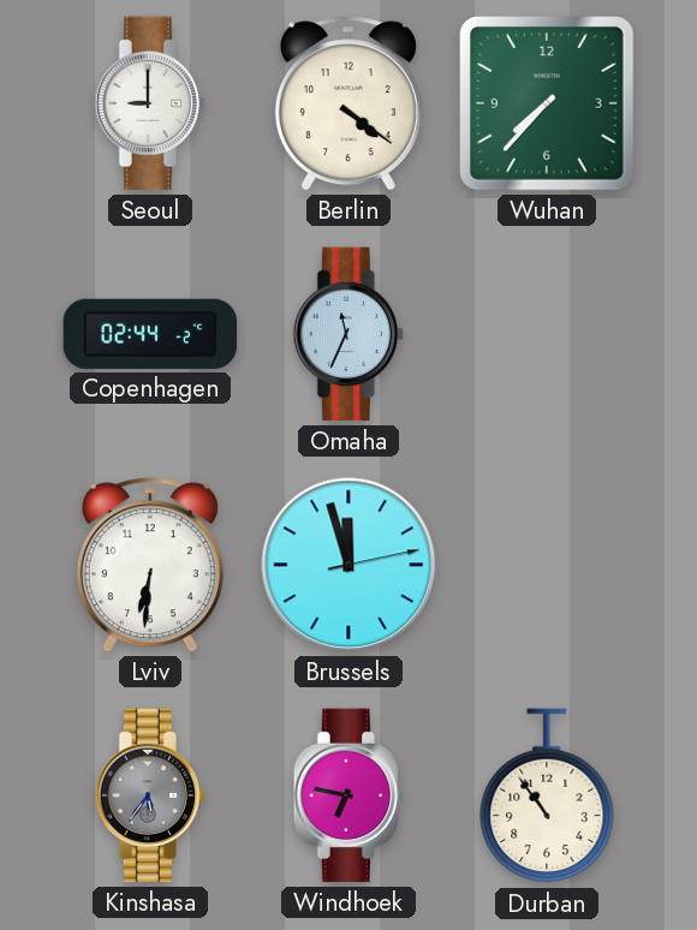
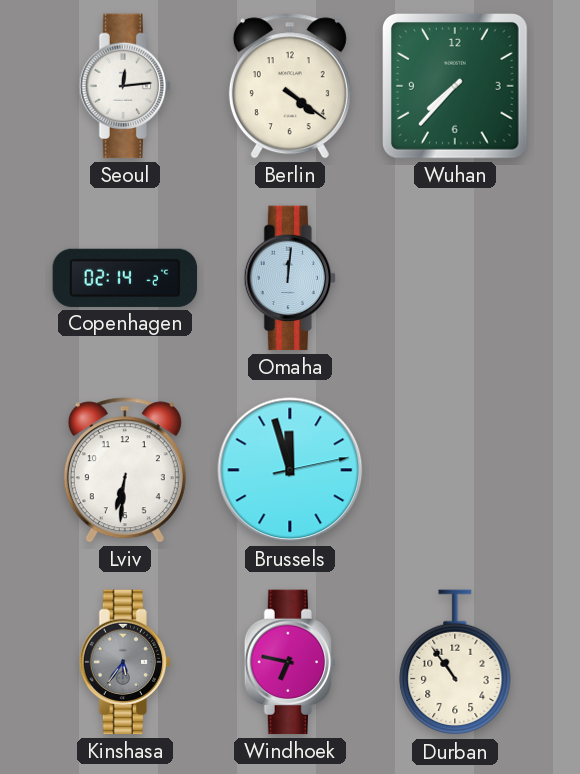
Seoul: 9:00 -> 12:14 (125, 86)
Copenhagen: 02:44 -> 02:14 (125, 278)
Omaha: 11:34 -> 12:01 (290, 278)
